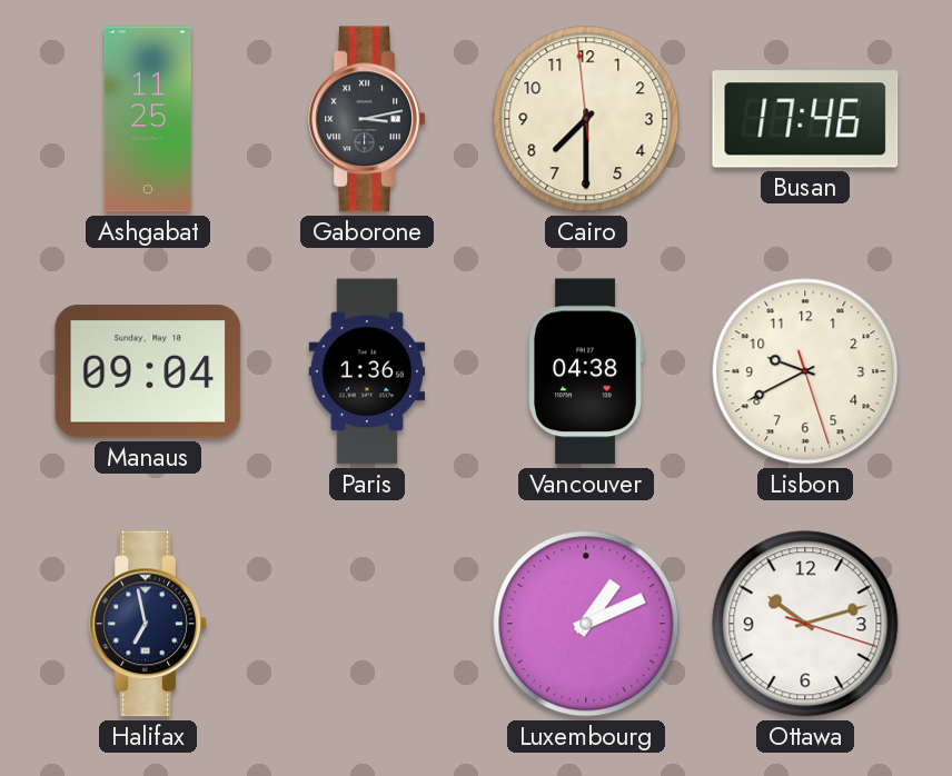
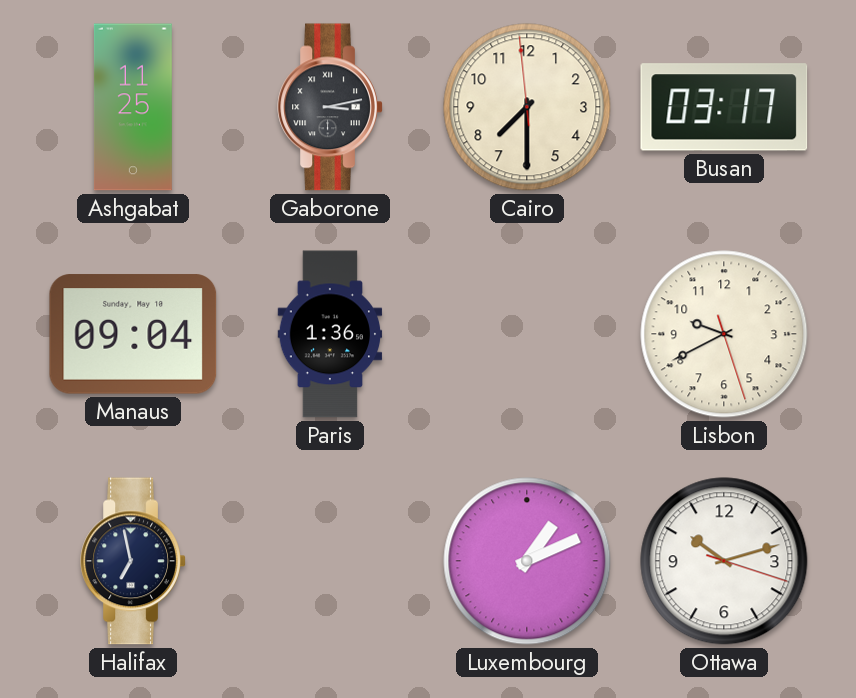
Busan: 17:46 -> 03:17 (724, 107)
Vancouver: 04:38 -> none (586, 371)
